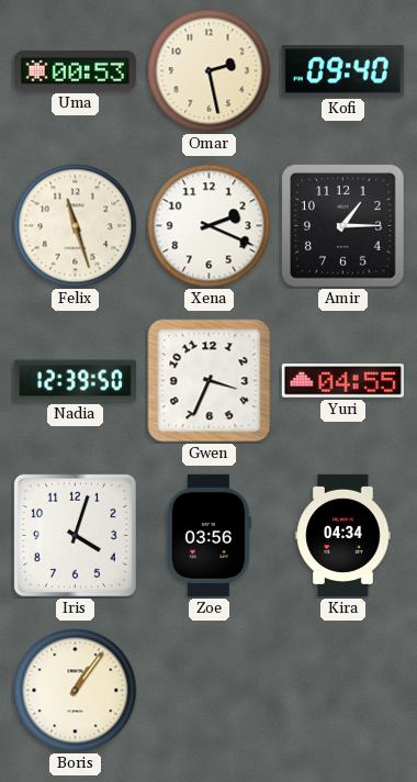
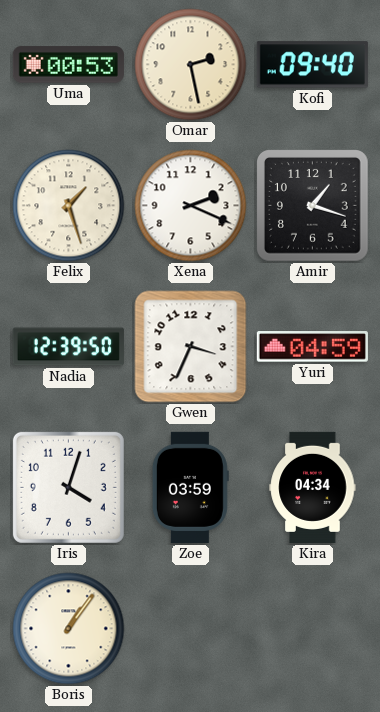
Felix: 11:27 -> 1:27 (69, 206)
Amir: 1:15 -> 1:18 (313, 206)
Yuri: 04:55 -> 04:59 (312, 347)
Zoe: 03:56 -> 03:59 (190, 487)
